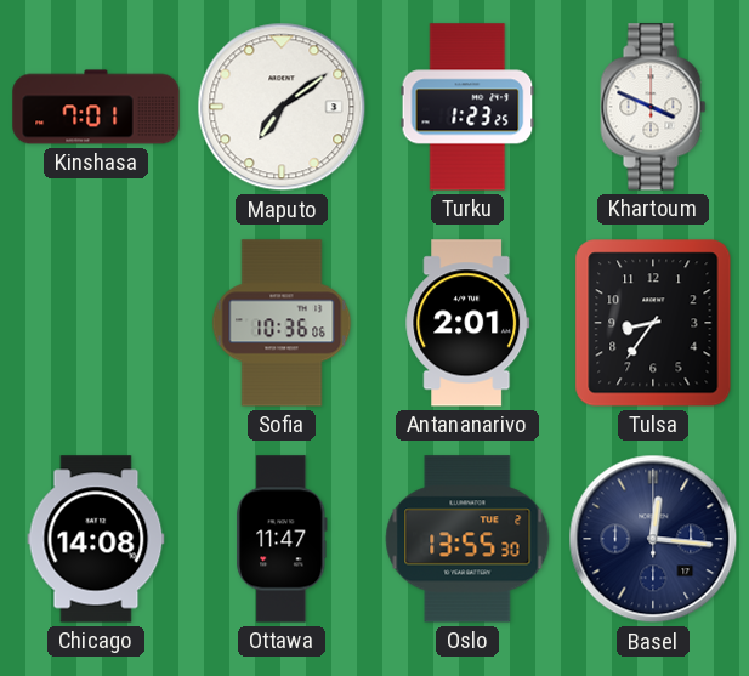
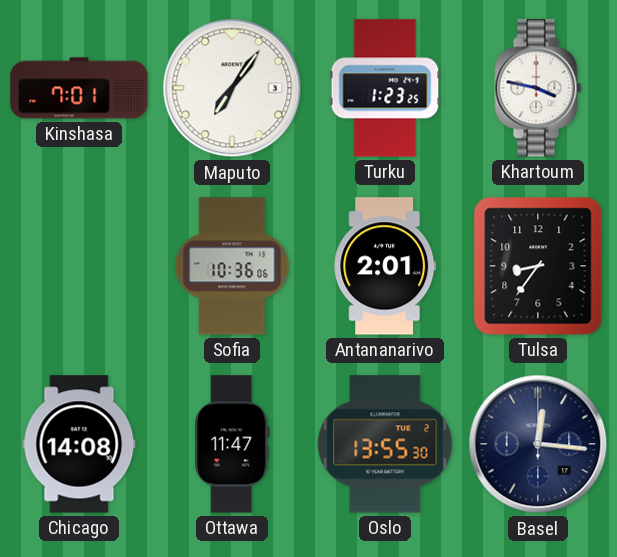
Maputo: 7:09 -> 7:06 (232, 88)
Khartoum: 3:49 -> 3:47 (538, 88)
